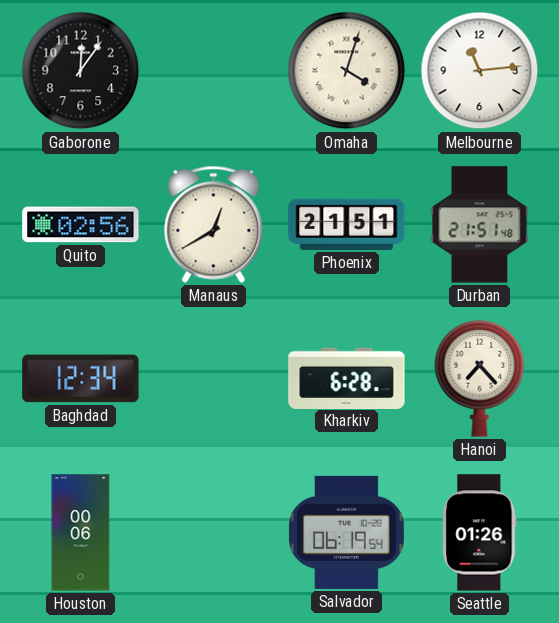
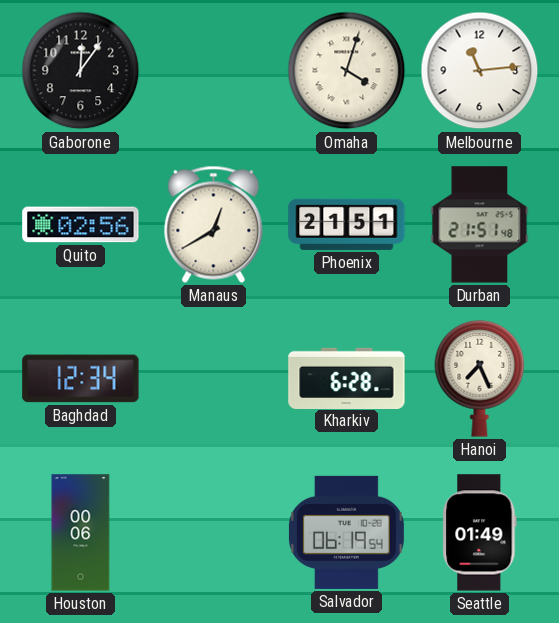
Hanoi: 7:23 -> 7:26 (480, 378)
Seattle: 01:26 -> 01:49 (480, 533)
